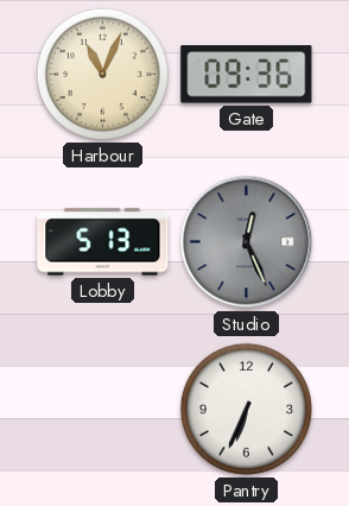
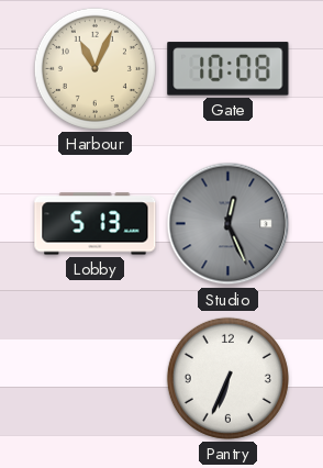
Gate: 09:36 -> 10:08 (229, 69)
